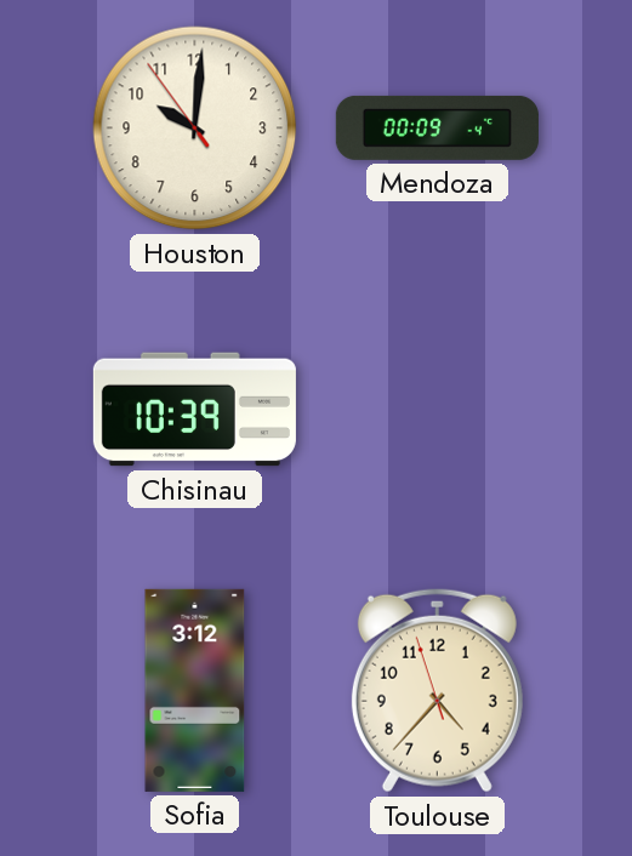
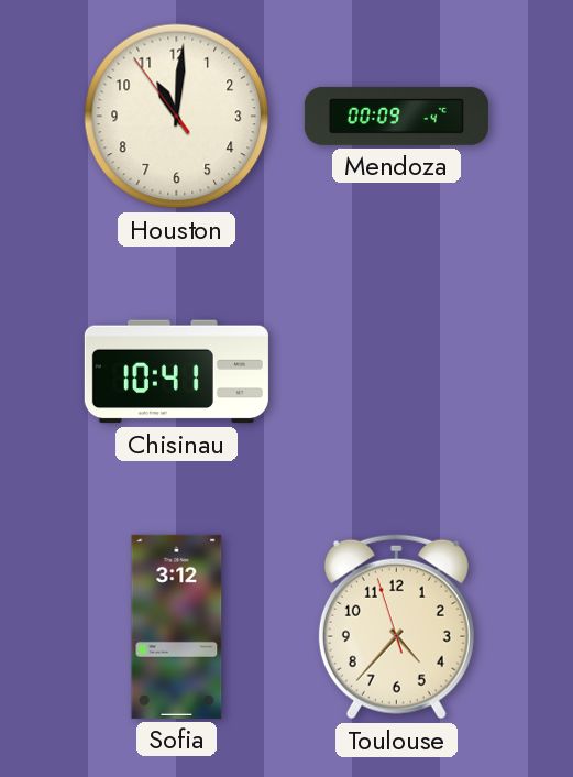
Houston: 10:00 -> 11:00 (177, 117)
Chisinau: 10:39 -> 10:41 (176, 372)
